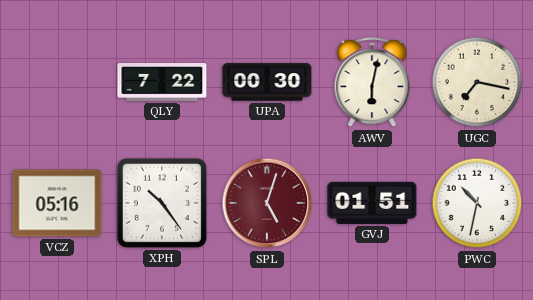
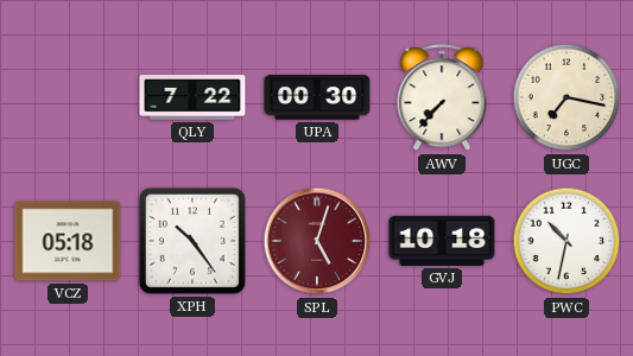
AWV: 6:02 -> 7:37 (442, 98)
VCZ: 05:16 -> 05:18 (68, 241)
GVJ: 01:51 -> 10:18 (442, 241)
